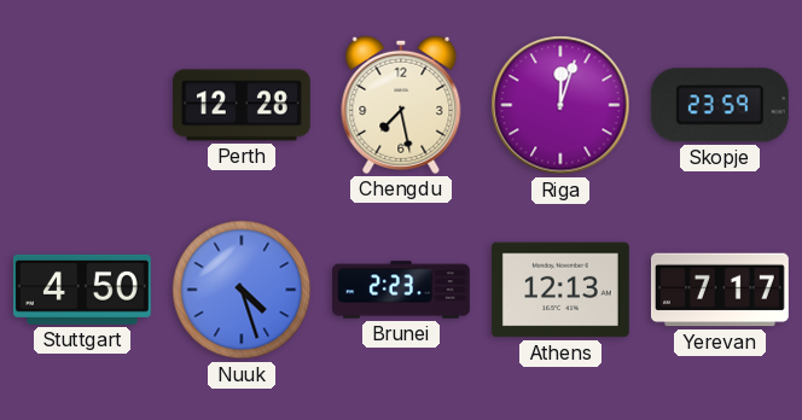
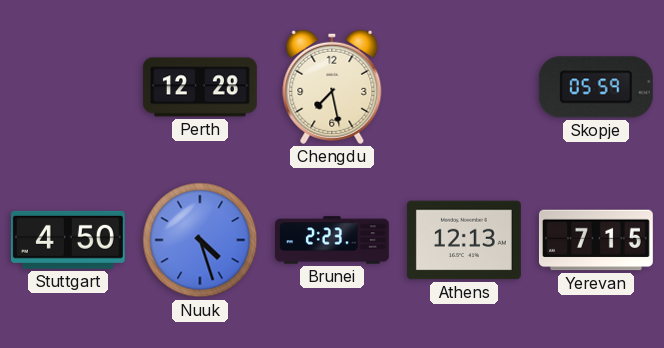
Riga: 12:03 -> none (560, 105)
Skopje: 23:59 -> 05:59 (596, 87)
Yerevan: 7:17 -> 7:15 (596, 240)
